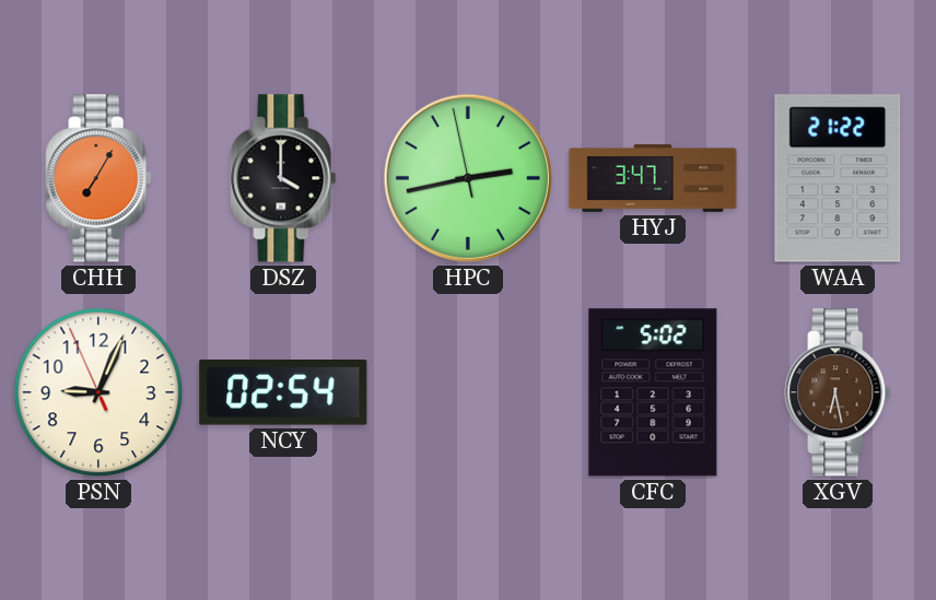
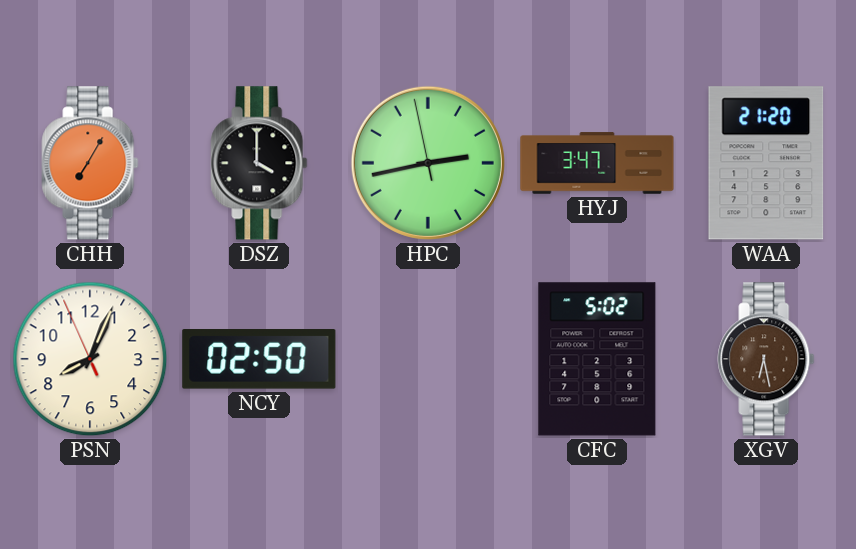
WAA: 21:22 -> 21:20 (766, 163)
PSN: 9:03 -> 8:03 (90, 359)
NCY: 02:54 -> 02:50 (259, 360)
